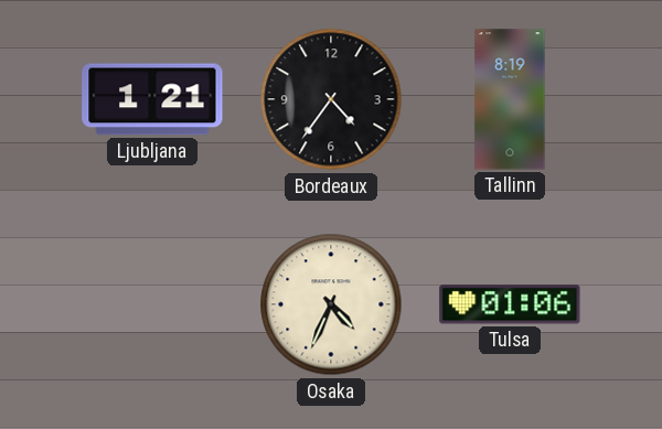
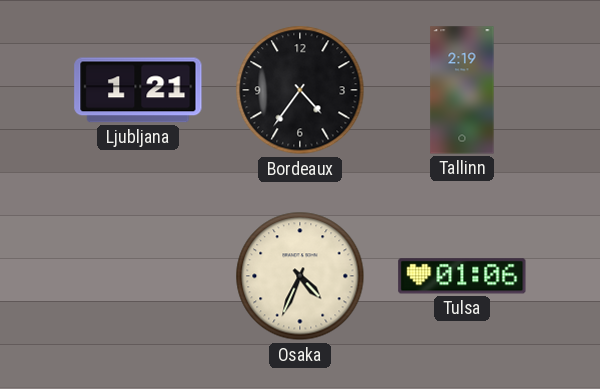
Tallinn: 8:19 -> 2:19 (462, 90)
